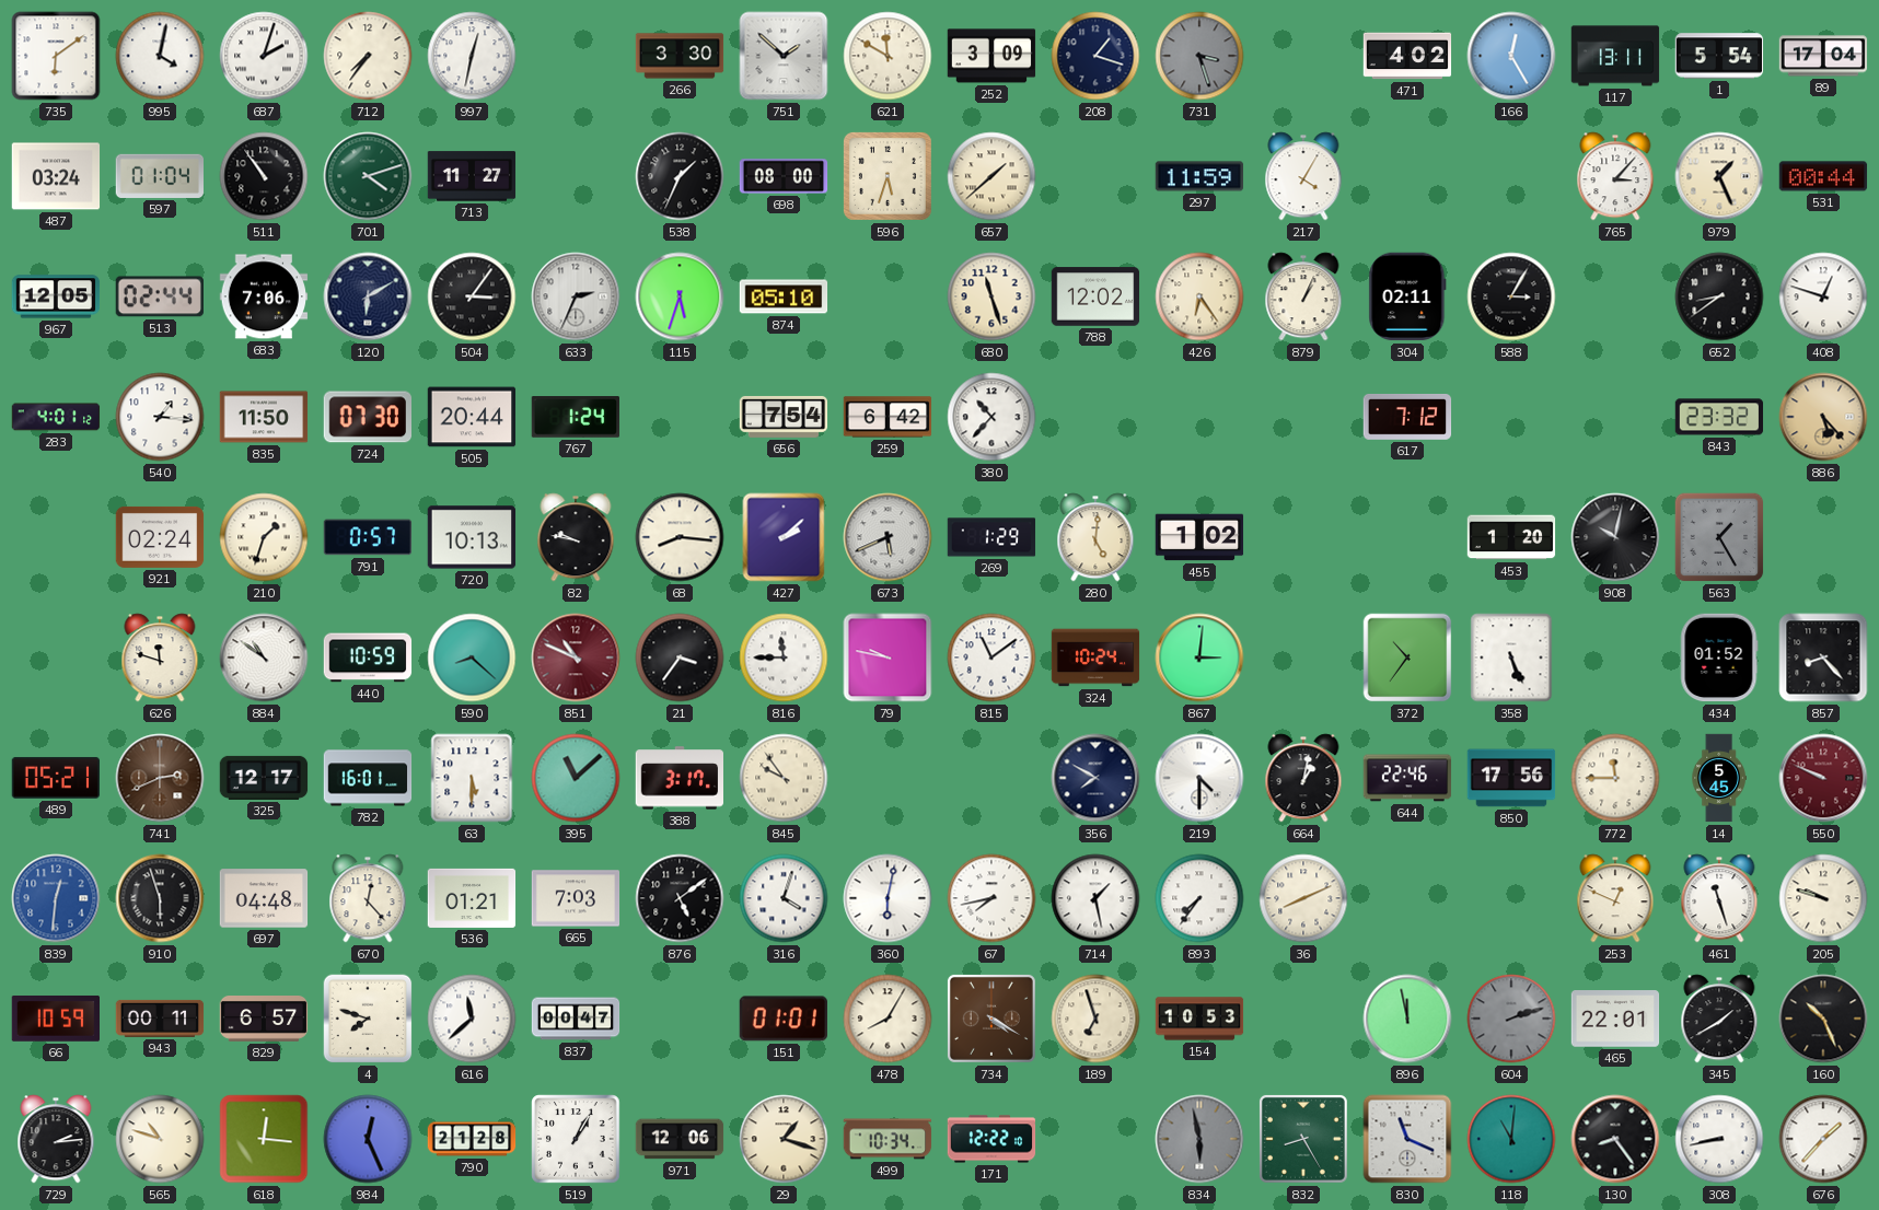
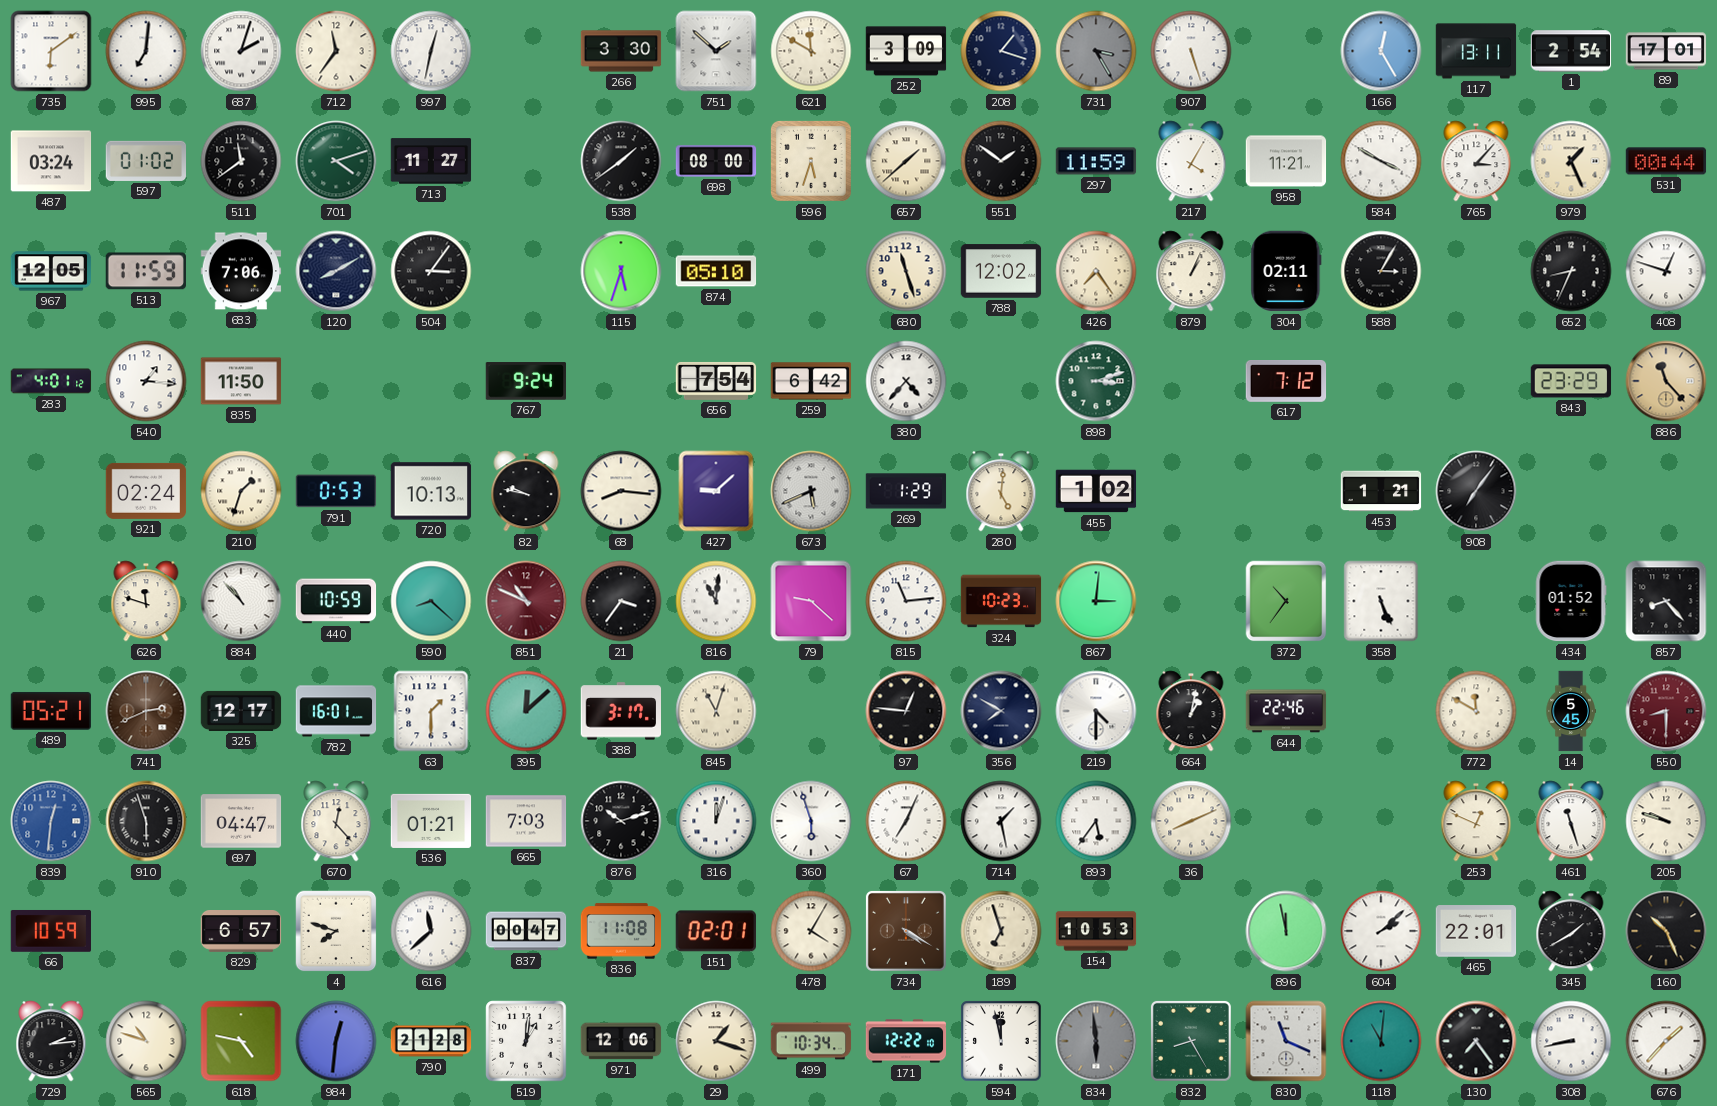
995: 4:02 -> 7:01 (146, 51)
712: 7:36 -> 11:36 (336, 51)
731: 3:27 -> 3:25 (1096, 51)
907: none -> 5:27 (1191, 51)
471: 4:02 -> none (1407, 56)
1: 5:54 -> 2:54 (1571, 51)
89: 17:04 -> 17:01 (1666, 51)
597: 01:04 -> 01:02 (145, 161)
511: 10:54 -> 11:39 (241, 161)
538: 1:34 -> 1:39 (621, 161)
551: none -> 1:51 (1001, 161)
958: none -> 11:21 (1286, 161)
584: none -> 3:50 (1381, 161)
513: 02:44 -> 11:59 (146, 271)
120: 6:10 -> 8:10 (336, 271)
633: 2:34 -> none (576, 296)
426: 6:24 -> 7:24 (1096, 271)
652: 8:39 -> 8:34 (1571, 271)
724: 07:30 -> none (367, 417)
505: 20:44 -> none (472, 417)
767: 1:24 -> 9:24 (526, 381)
380: 10:37 -> 4:37 (906, 381)
898: none -> 3:12 (1096, 381)
843: 23:32 -> 23:29 (1571, 381)
886: 5:23 -> 11:23 (1666, 381)
791: 0:57 -> 0:53 (336, 491)
427: 2:08 -> 9:08 (716, 491)
453: 1:20 -> 1:21 (1381, 491)
908: 10:02 -> 7:06 (1476, 491)
563: 1:25 -> none (1719, 537)
884: 10:51 -> 10:53 (241, 601)
816: 11:45 -> 11:01 (716, 601)
79: 9:47 -> 9:22 (811, 601)
815: 11:09 -> 11:14 (906, 601)
324: 10:24 -> 10:23 (1001, 601)
63: 5:30 -> 1:30 (431, 711)
395: 11:08 -> 12:08 (526, 711)
845: 9:54 -> 11:03 (716, 711)
97: none -> 12:46 (906, 711)
850: 17:56 -> none (1511, 778)
772: 11:45 -> 11:50 (1476, 711)
550: 9:49 -> 8:30 (1666, 711)
697: 04:48 -> 04:47 (241, 821)
876: 5:09 -> 10:12 (621, 821)
316: 4:03 -> 12:03 (716, 821)
360: 6:02 -> 5:57 (811, 821)
67: 7:43 -> 7:04 (906, 821)
893: 7:36 -> 5:36 (1096, 821)
943: 00:11 -> none (160, 1019)
836: none -> 11:08 (621, 931)
151: 01:01 -> 02:01 (716, 931)
478: 8:05 -> 4:05 (811, 931)
604: 2:12 -> 2:08 (1381, 931)
604 dial: grey -> white (1381, 931)
618: 12:16 -> 4:47 (241, 1041)
984: 12:26 -> 12:31 (336, 1041)
519: 1:05 -> 1:01 (526, 1041)
594: none -> 11:58 (1001, 1041)
834: 5:58 -> 5:59 (1096, 1041)
130: 8:24 -> 7:24 (1476, 1041)
